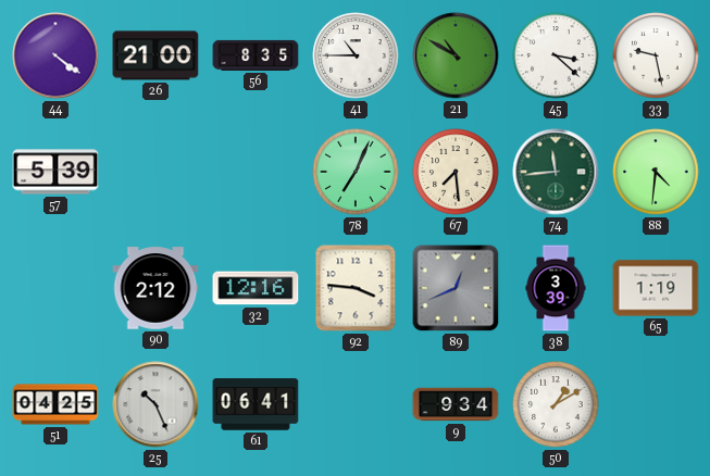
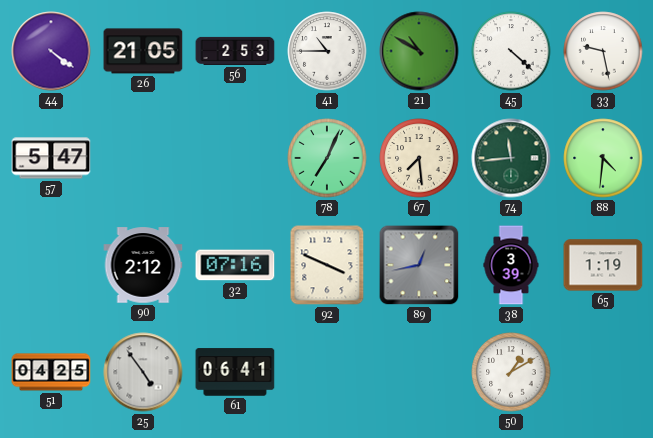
26: 21:00 -> 21:05 (143, 51)
56: 8:35 -> 2:53 (235, 51)
45: 3:22 -> 4:22 (511, 51)
57: 5:39 -> 5:47 (51, 158)
32: 12:16 -> 07:16 (235, 265)
92: 3:46 -> 3:49 (327, 265)
89: 12:41 -> 12:43 (419, 265)
25: 10:26 -> 4:54 (143, 372)
9: 9:34 -> none (456, 404)
